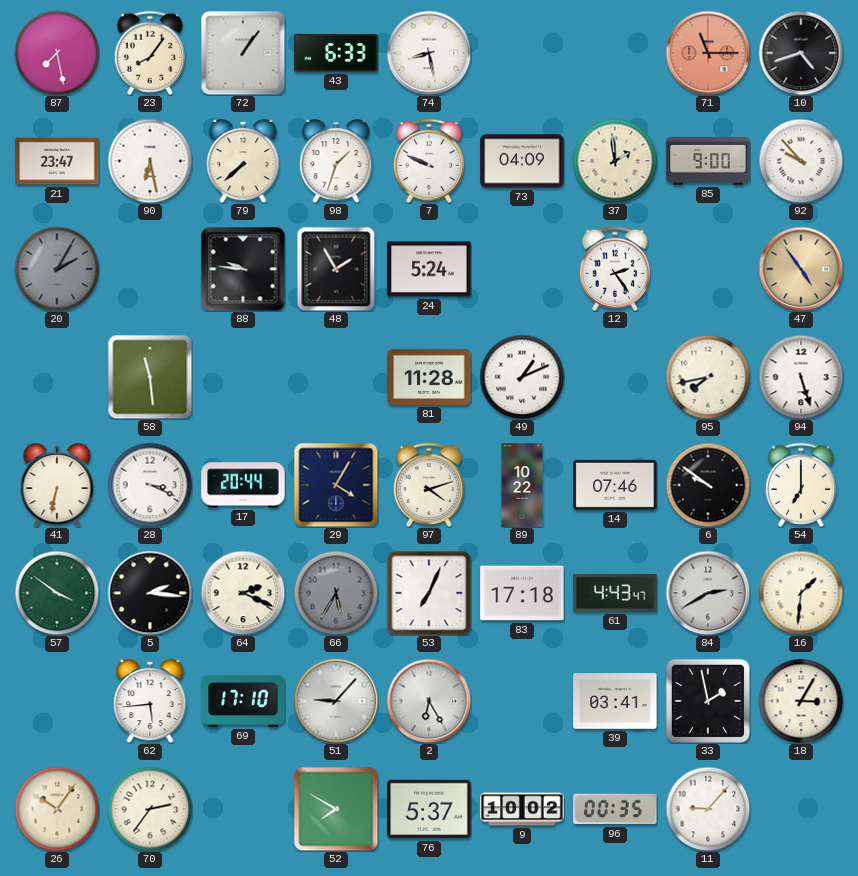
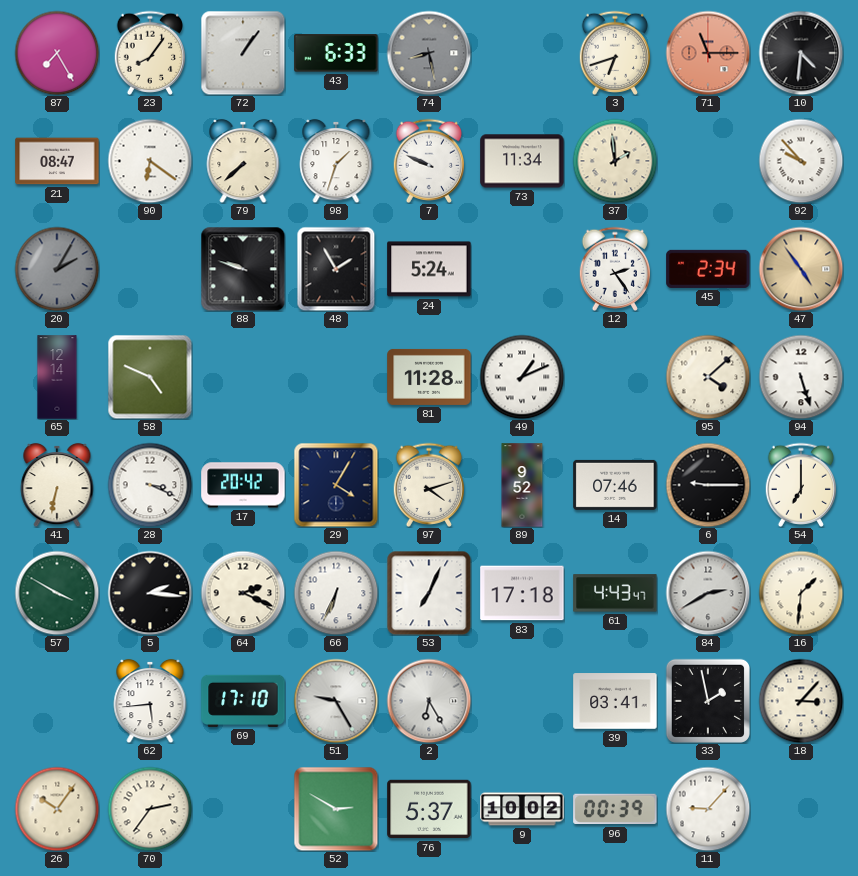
87: 7:28 -> 7:25 (57, 53)
74 dial: white -> grey (429, 53)
3: none -> 6:42 (615, 53)
10: 4:42 -> 4:31 (801, 53)
21: 23:47 -> 08:47 (57, 161)
90: 6:28 -> 6:21 (150, 161)
73: 04:09 -> 11:34 (522, 161)
85: 9:00 -> none (708, 161)
88: 9:46 -> 9:48 (243, 269)
45: none -> 2:34 (708, 269)
65: none -> 12:14 (57, 377)
58: 11:29 -> 4:49 (150, 377)
95: 7:43 -> 4:08 (708, 377)
17: 20:44 -> 20:42 (243, 485)
89: 10:22 -> 9:52 (522, 485)
6: 9:51 -> 9:15 (708, 485)
57: 3:51 -> 3:50 (57, 593)
66: 5:35 -> 6:34 (336, 593)
66 dial: grey -> white (336, 593)
51: 9:07 -> 9:25 (336, 701)
18: 3:05 -> 3:07 (801, 701)
52: 7:50 -> 2:50 (336, 809)
96: 00:35 -> 00:39 (615, 809)
